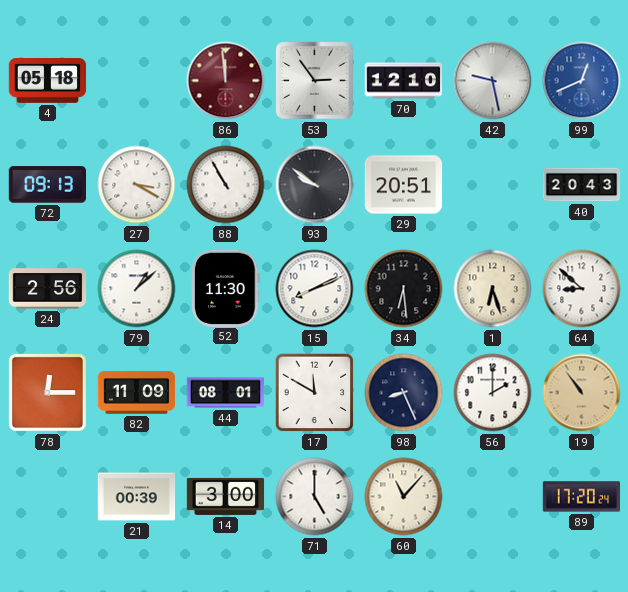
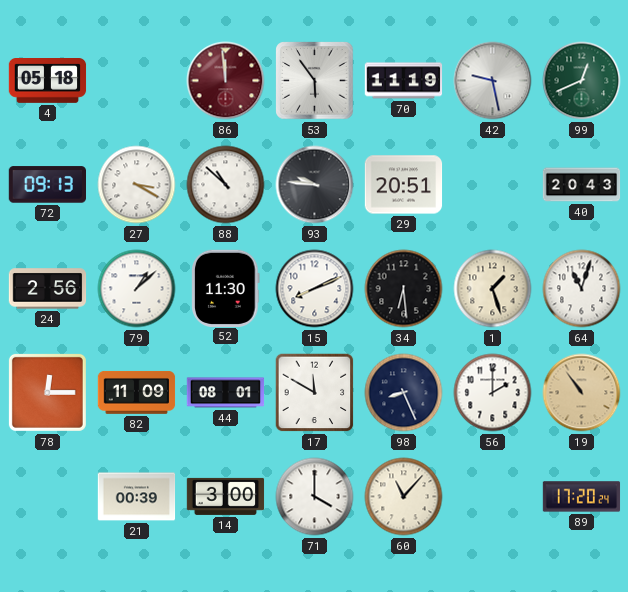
53: 2:54 -> 5:54 (315, 81)
70: 12:10 -> 11:19 (404, 81)
99 dial: blue -> green (582, 81)
88: 10:55 -> 10:52 (226, 185)
93: 9:51 -> 9:46 (315, 185)
1: 6:27 -> 1:27 (493, 289)
64: 8:52 -> 11:03 (582, 289)
71: 5:00 -> 4:00 (315, 497)
